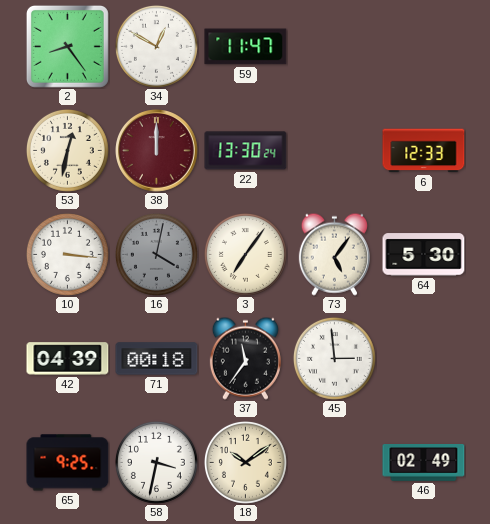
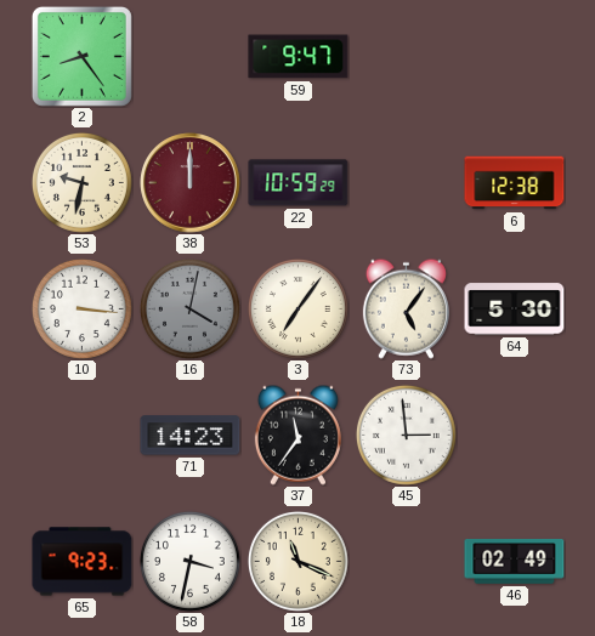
34: 12:50 -> none (156, 46)
59: 11:47 -> 9:47 (299, 57)
53: 12:32 -> 9:32 (81, 182)
22: 13:30 -> 10:59 (299, 183)
6: 12:33 -> 12:38 (515, 183)
42: 04:39 -> none (68, 359)
71: 00:18 -> 14:23 (191, 436)
65: 9:25 -> 9:23 (83, 562)
18: 10:09 -> 11:19 (297, 561)
